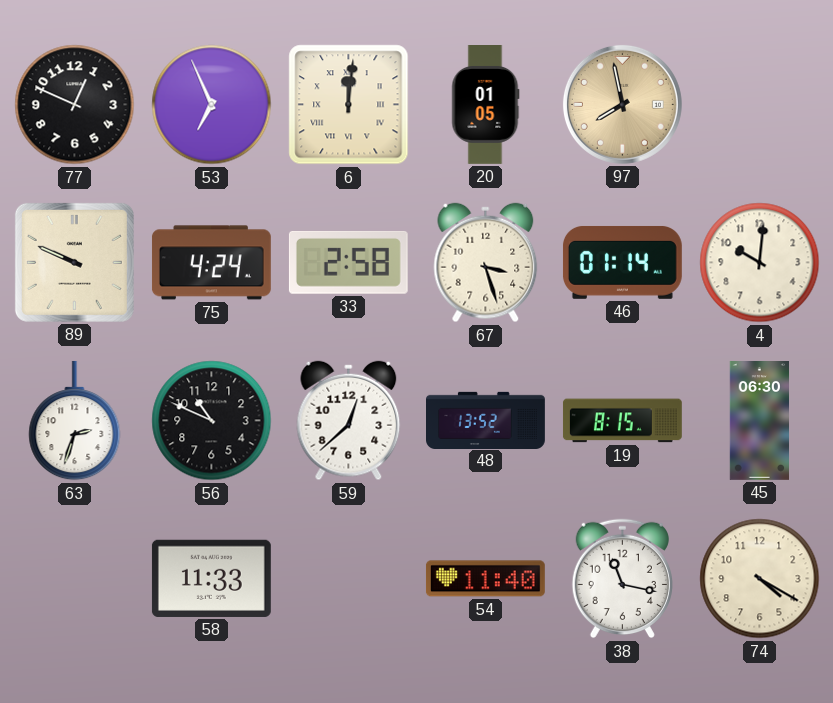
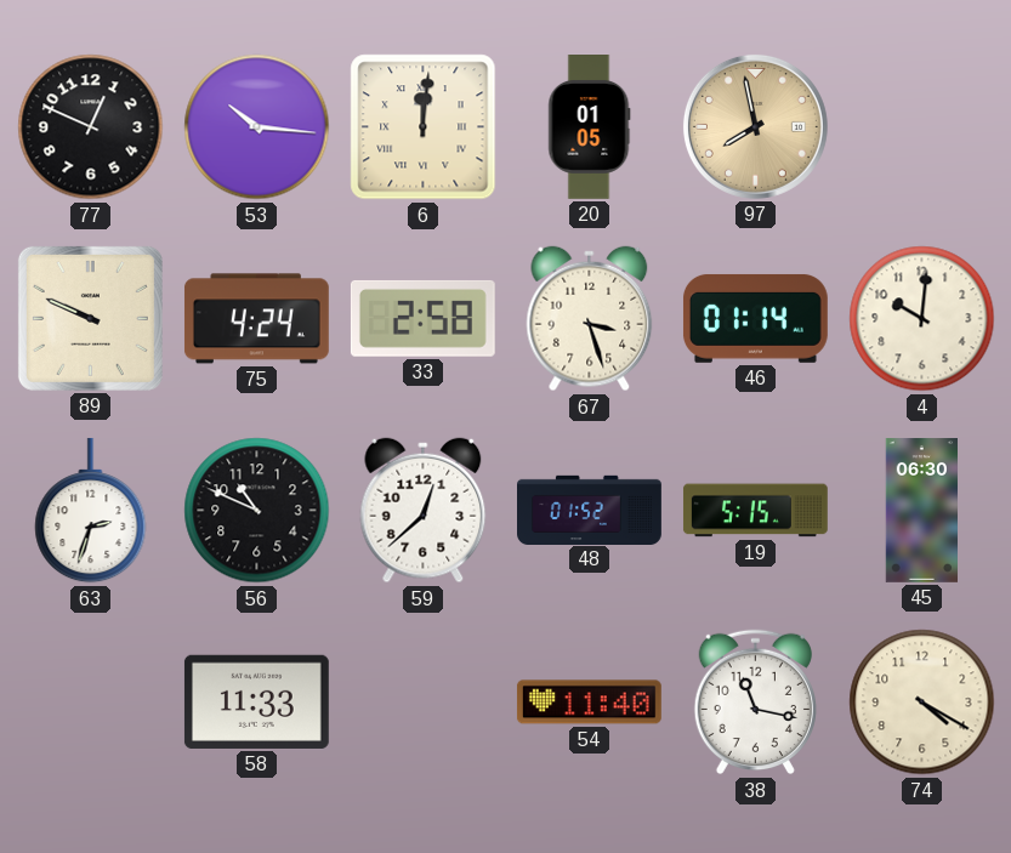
53: 6:56 -> 10:16 (257, 127)
48: 13:52 -> 01:52 (590, 510)
19: 8:15 -> 5:15 (755, 511)
